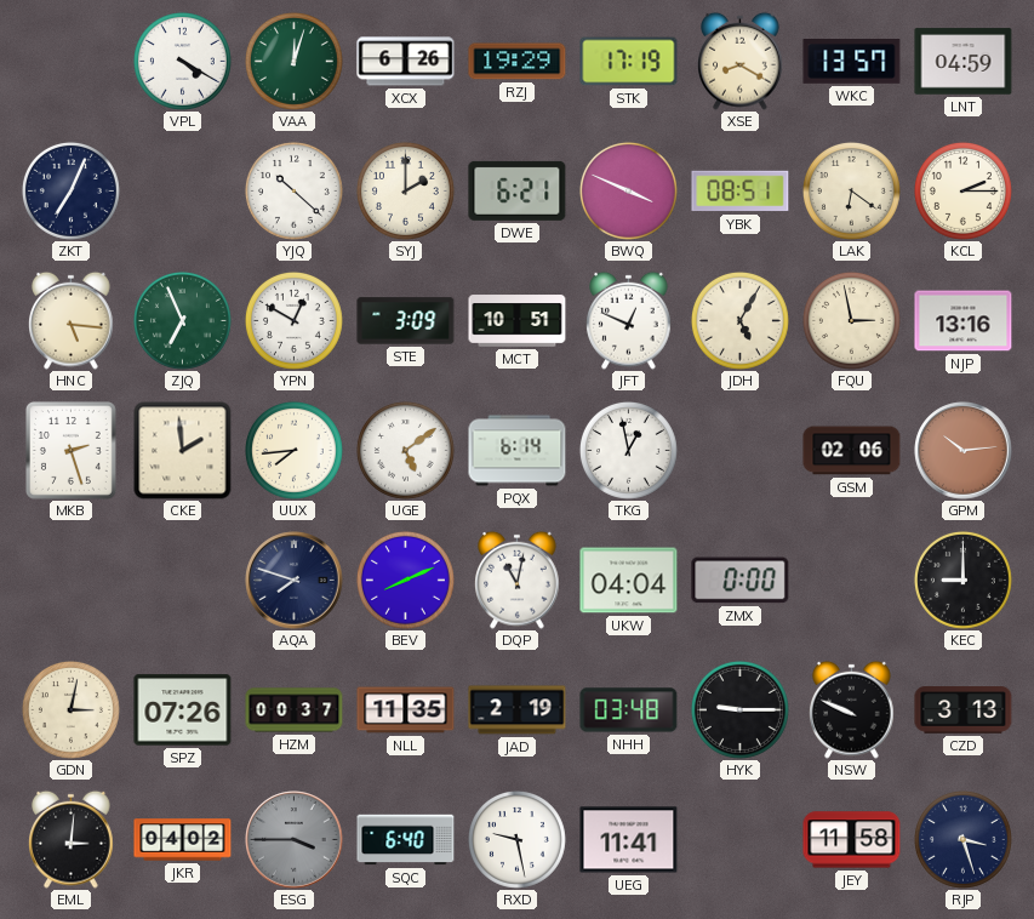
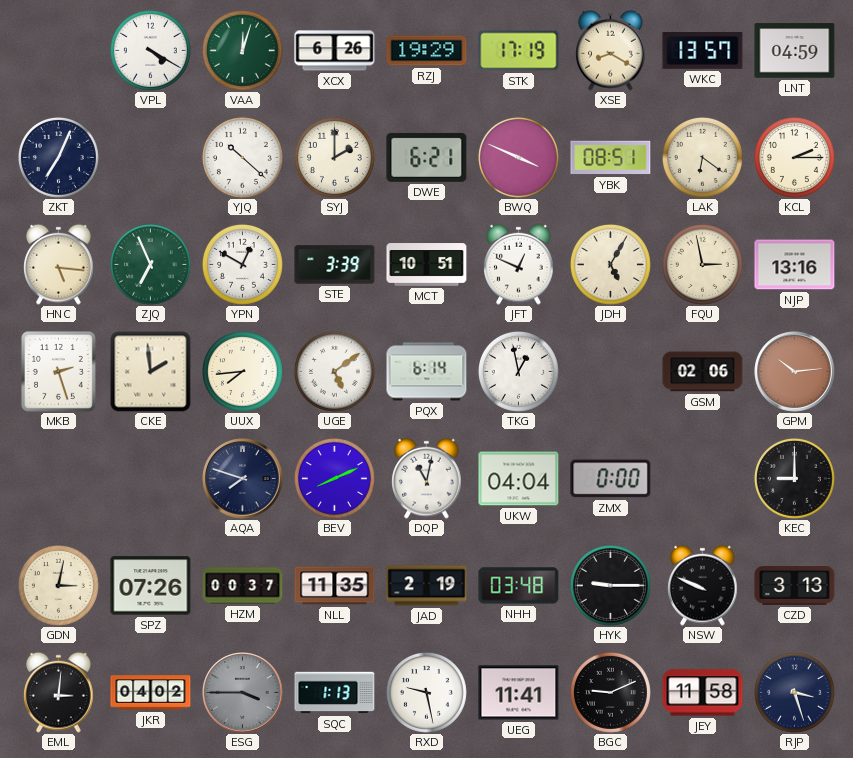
STE: 3:09 -> 3:39 (335, 265)
SQC: 6:40 -> 1:13 (335, 693)
BGC: none -> 9:11 (610, 692)
